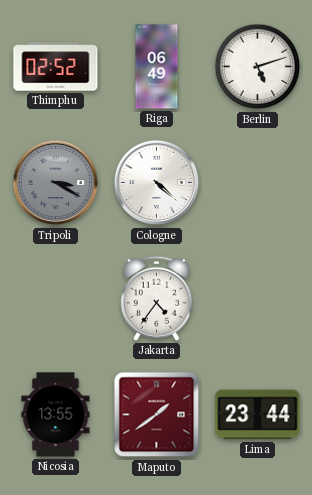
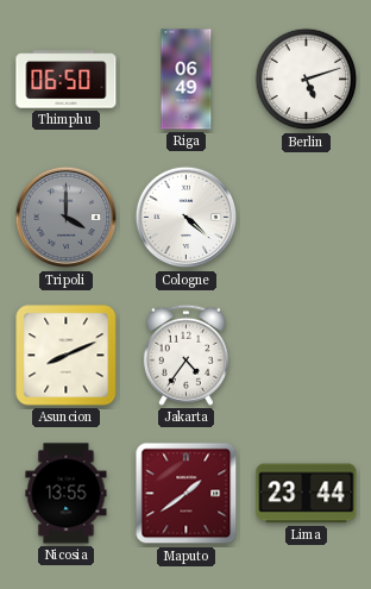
Thimphu: 02:52 -> 06:50 (67, 80)
Tripoli: 3:20 -> 4:00 (67, 218)
Asuncion: none -> 8:11 (67, 356)
